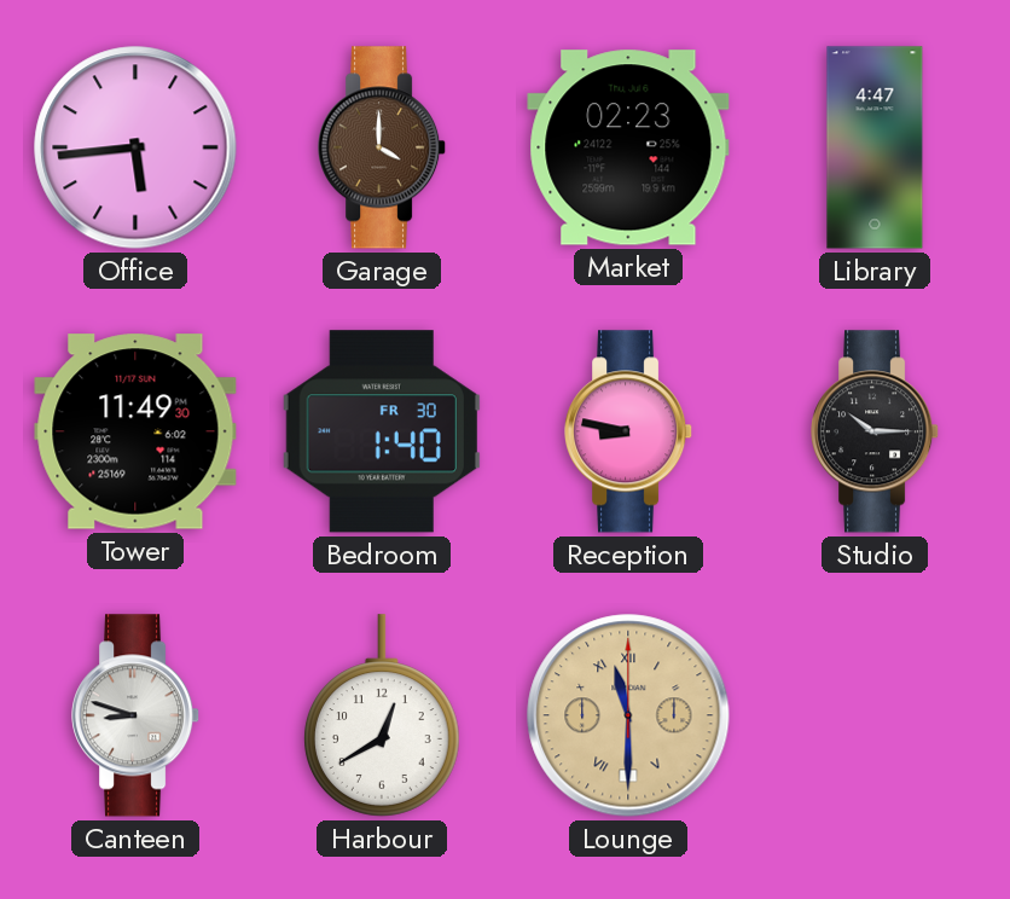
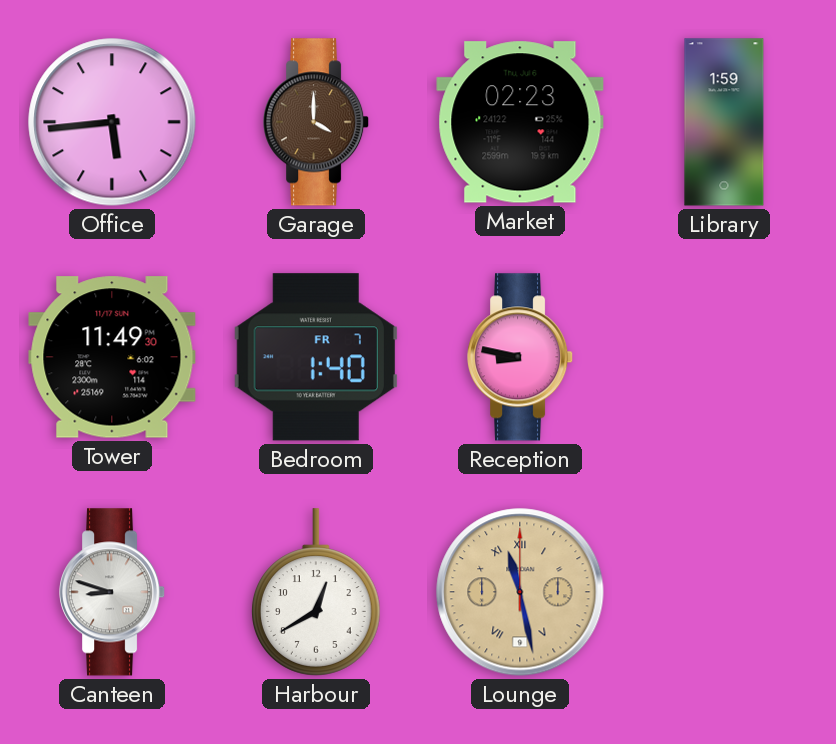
Library: 4:47 -> 1:59 (724, 122)
Bedroom date: FR 30 -> FR 7 (316, 357)
Studio: 10:15 -> none (876, 431)
Lounge: 11:30 -> 11:28 (520, 592)
